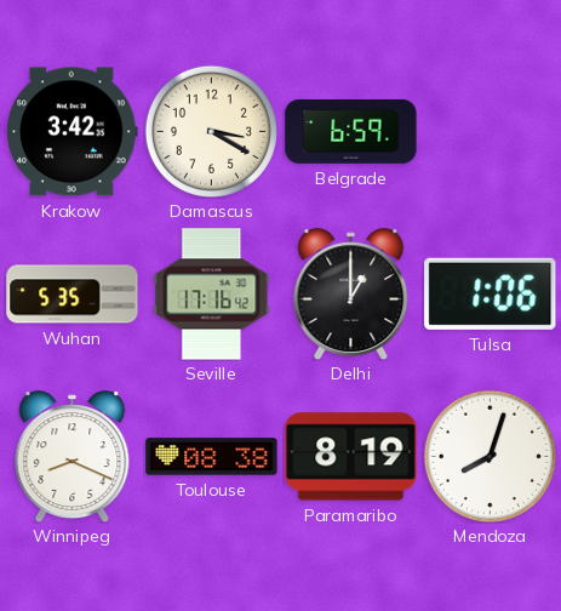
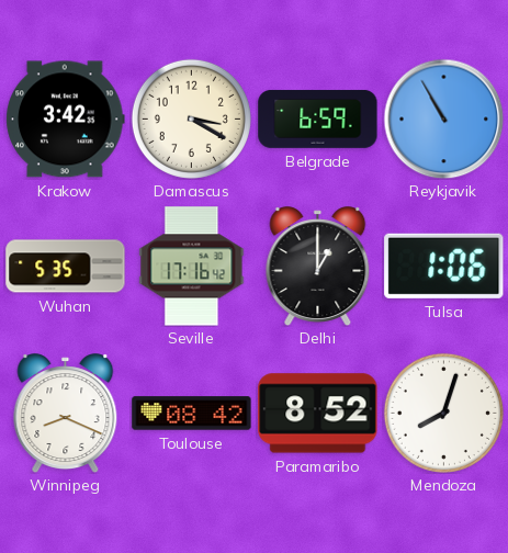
Reykjavik: none -> 10:55 (443, 119)
Toulouse: 08:38 -> 08:42 (192, 414)
Paramaribo: 8:19 -> 8:52 (318, 414)
